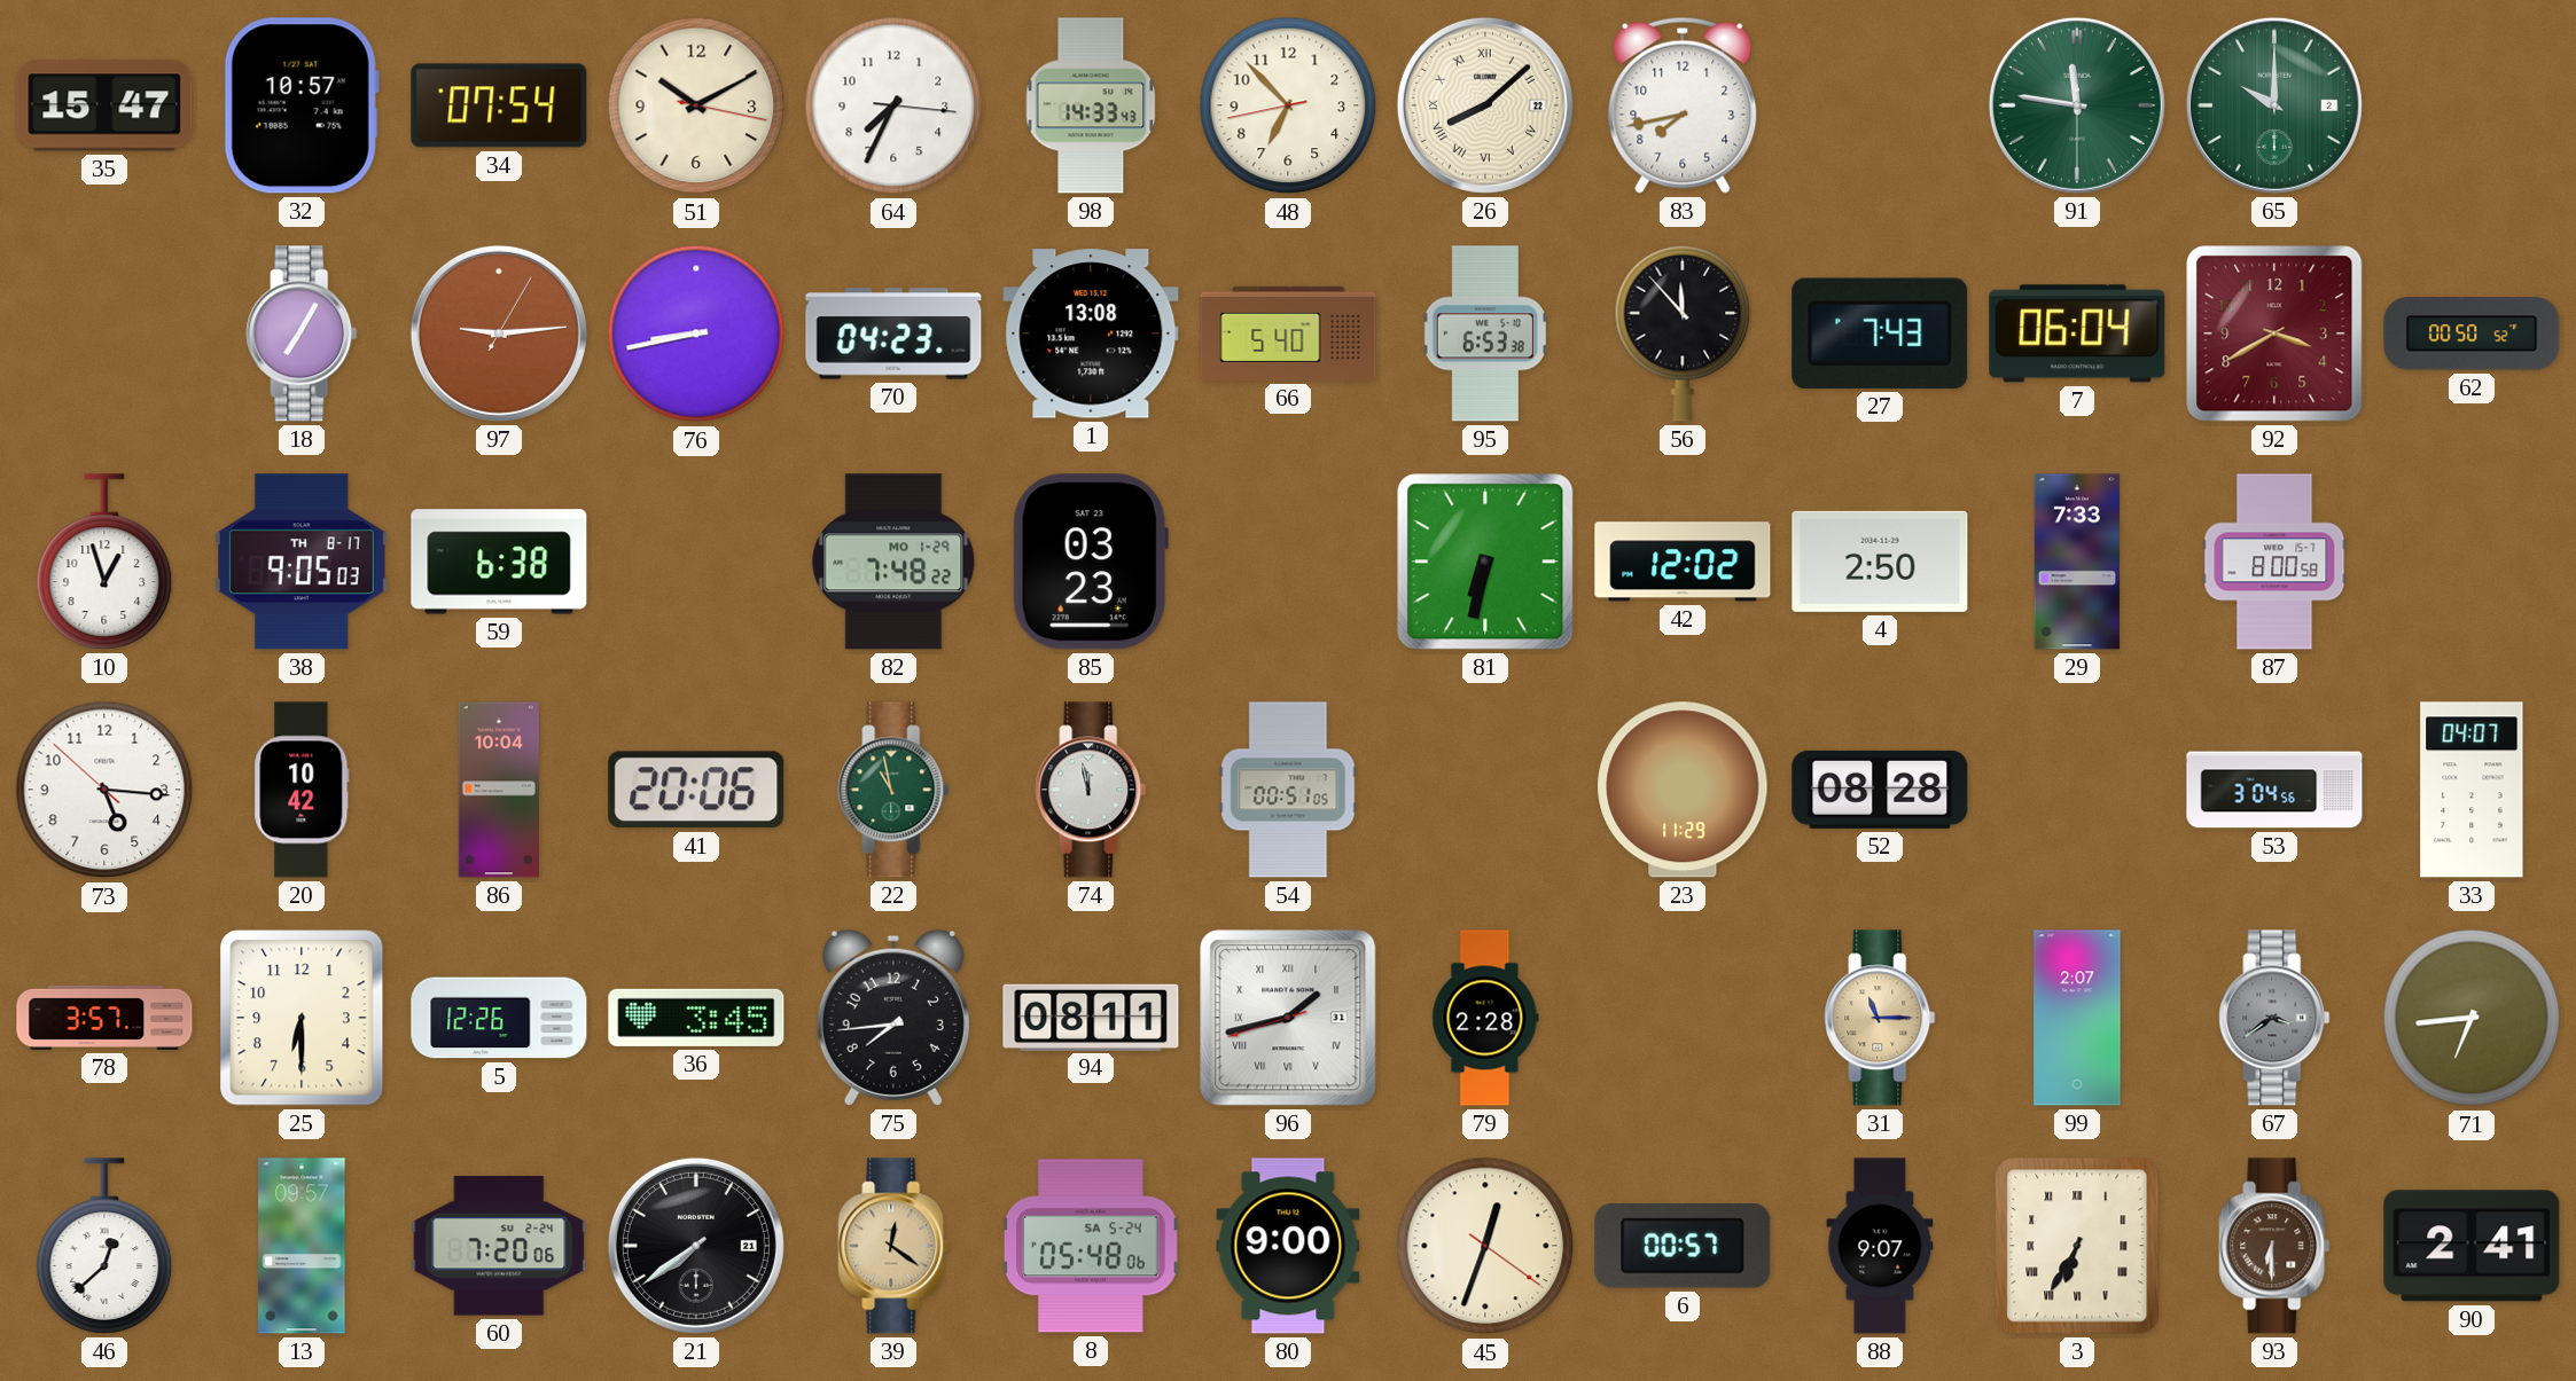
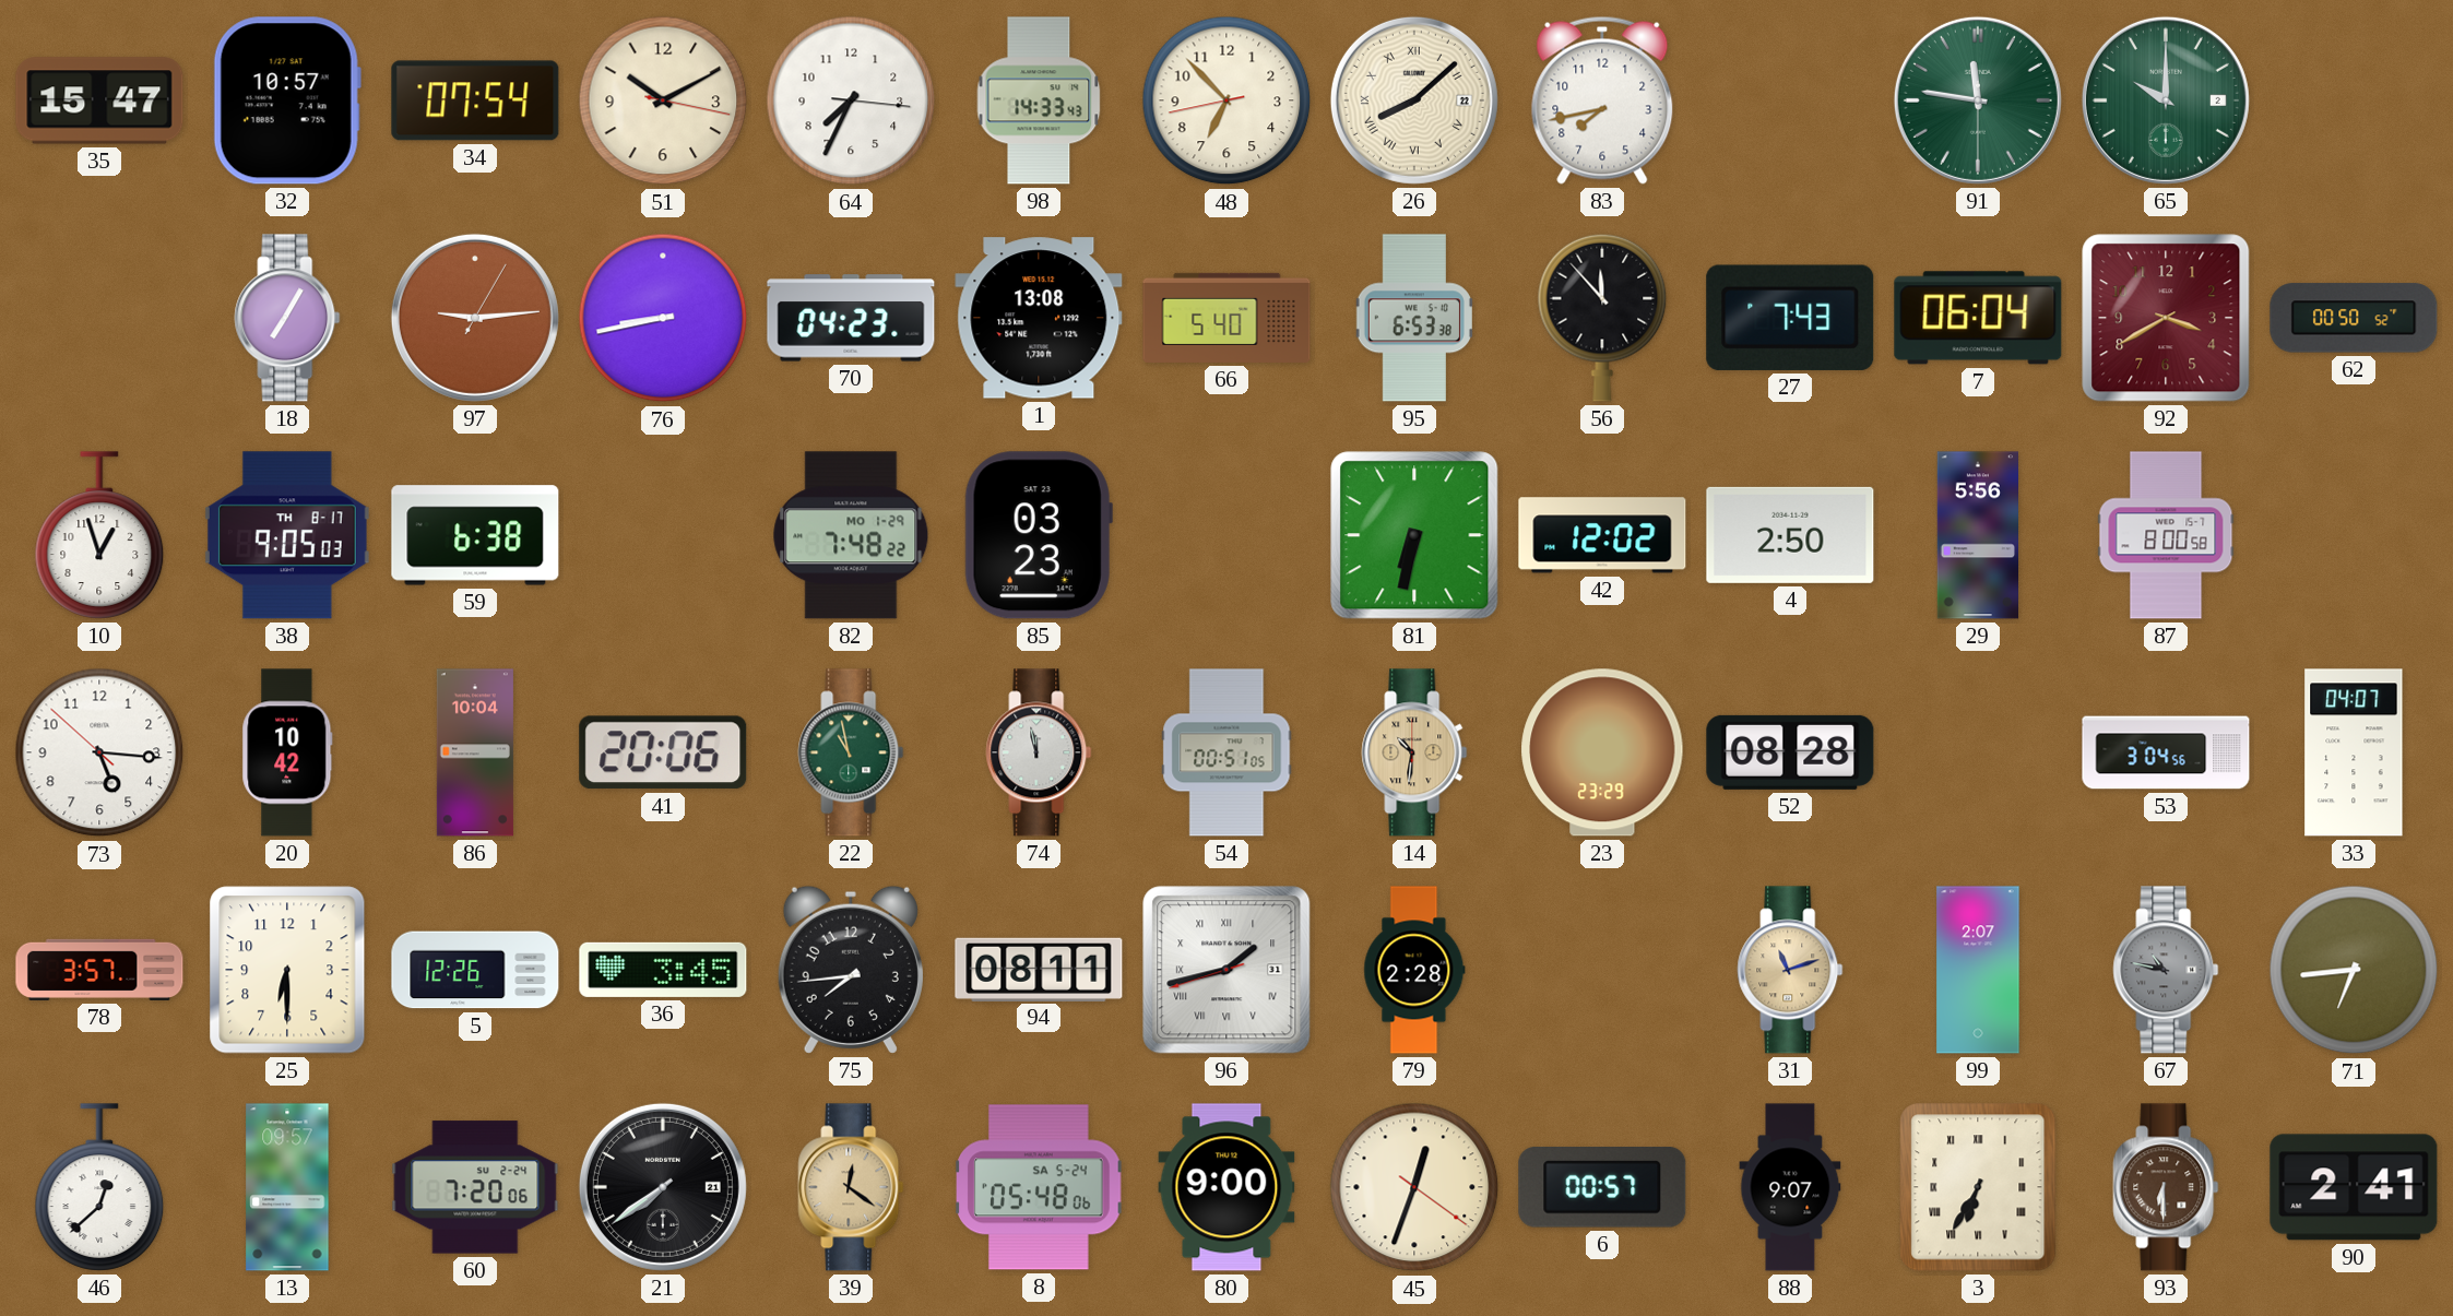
29: 7:33 -> 5:56 (1978, 535)
14: none -> 10:31 (1414, 752)
23: 11:29 -> 23:29 (1602, 752)
31: 11:15 -> 11:12 (1790, 970)
67: 3:39 -> 10:47 (2166, 970)
